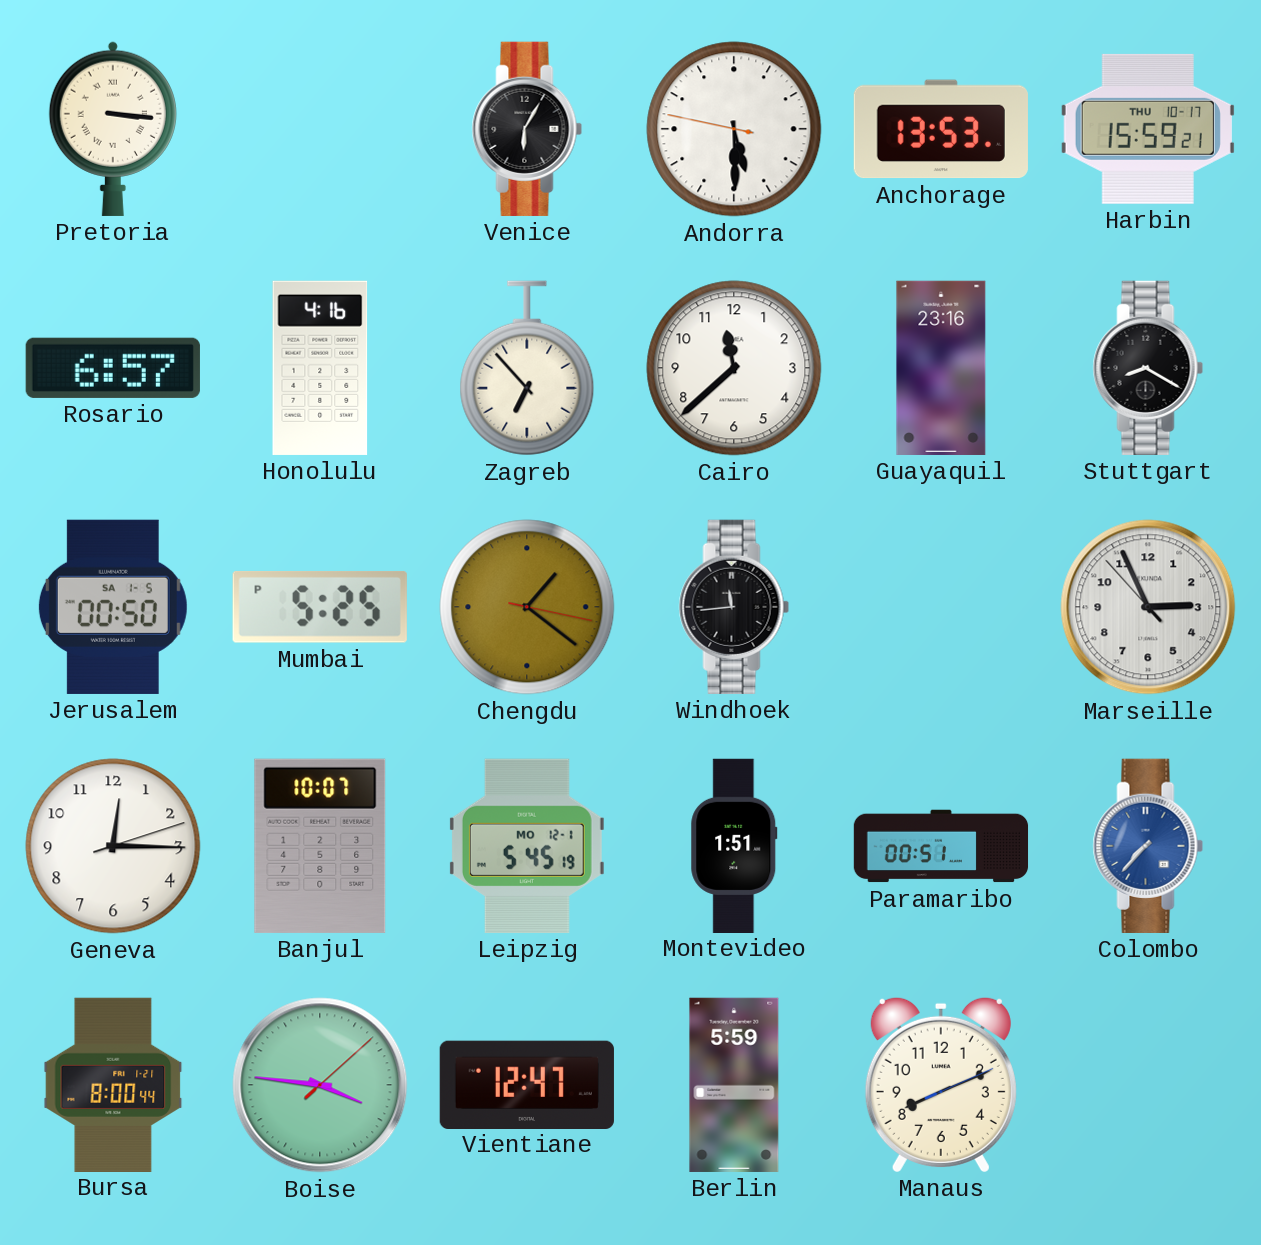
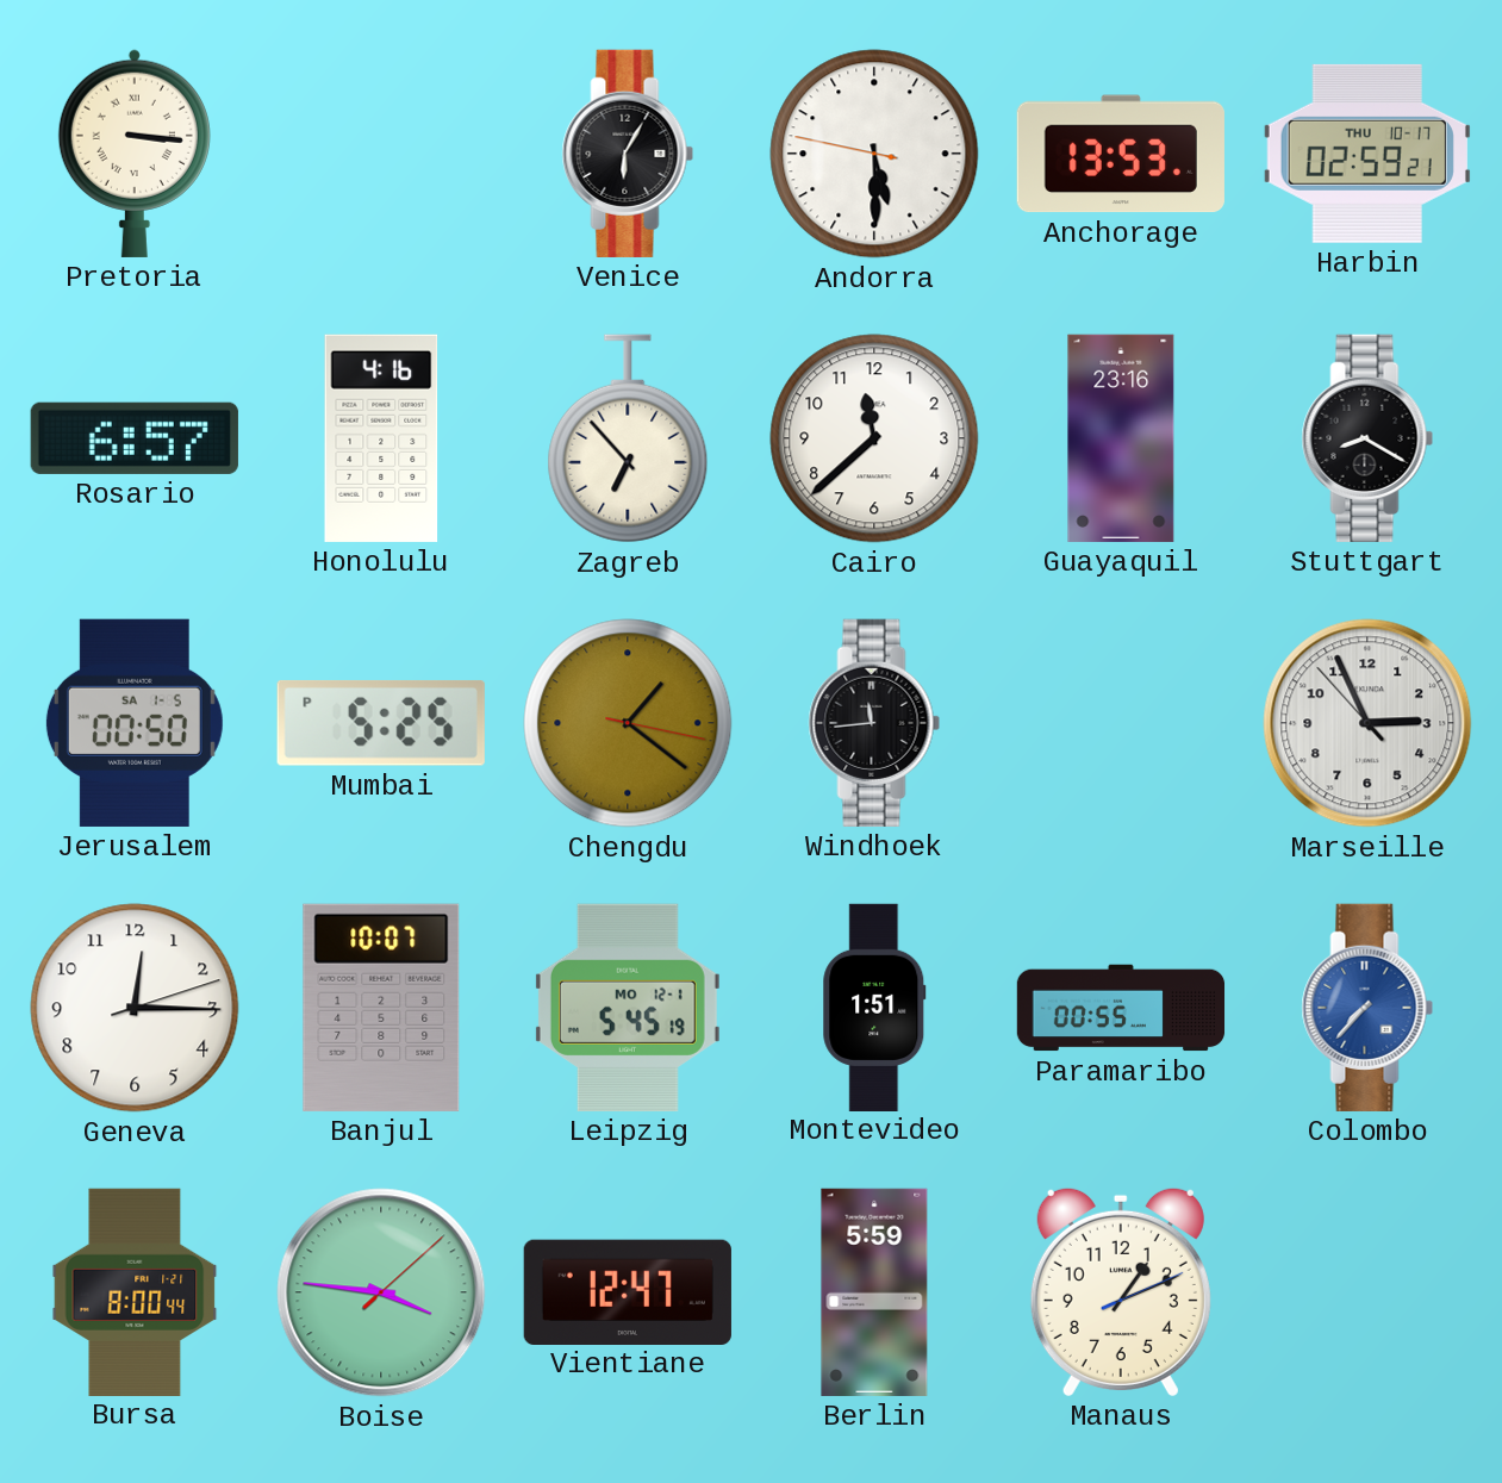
Harbin: 15:59 -> 02:59 (1367, 154)
Paramaribo: 00:51 -> 00:55 (1121, 1008)
Manaus: 8:11 -> 1:11 (1121, 1291)
